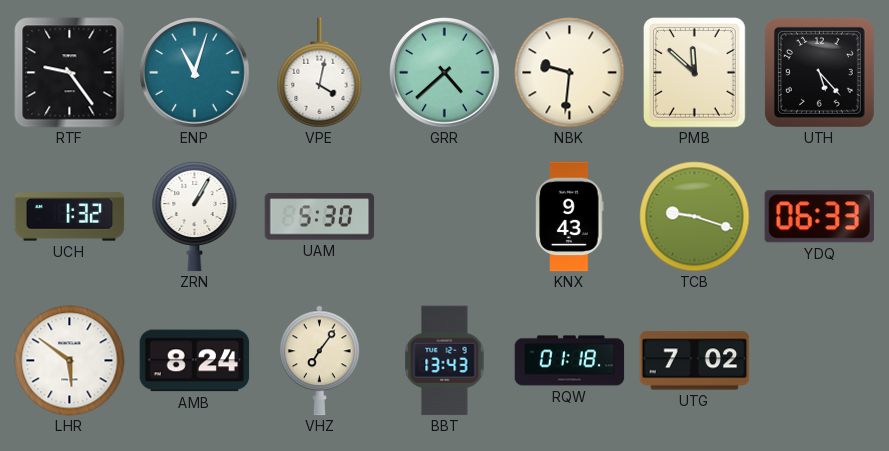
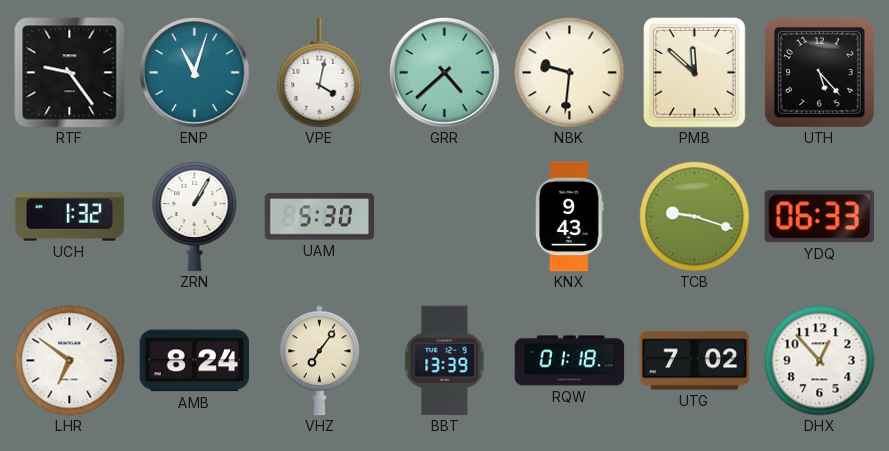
LHR: 5:51 -> 6:51 (70, 361)
BBT: 13:43 -> 13:39 (445, 361)
DHX: none -> 12:53 (820, 361)
